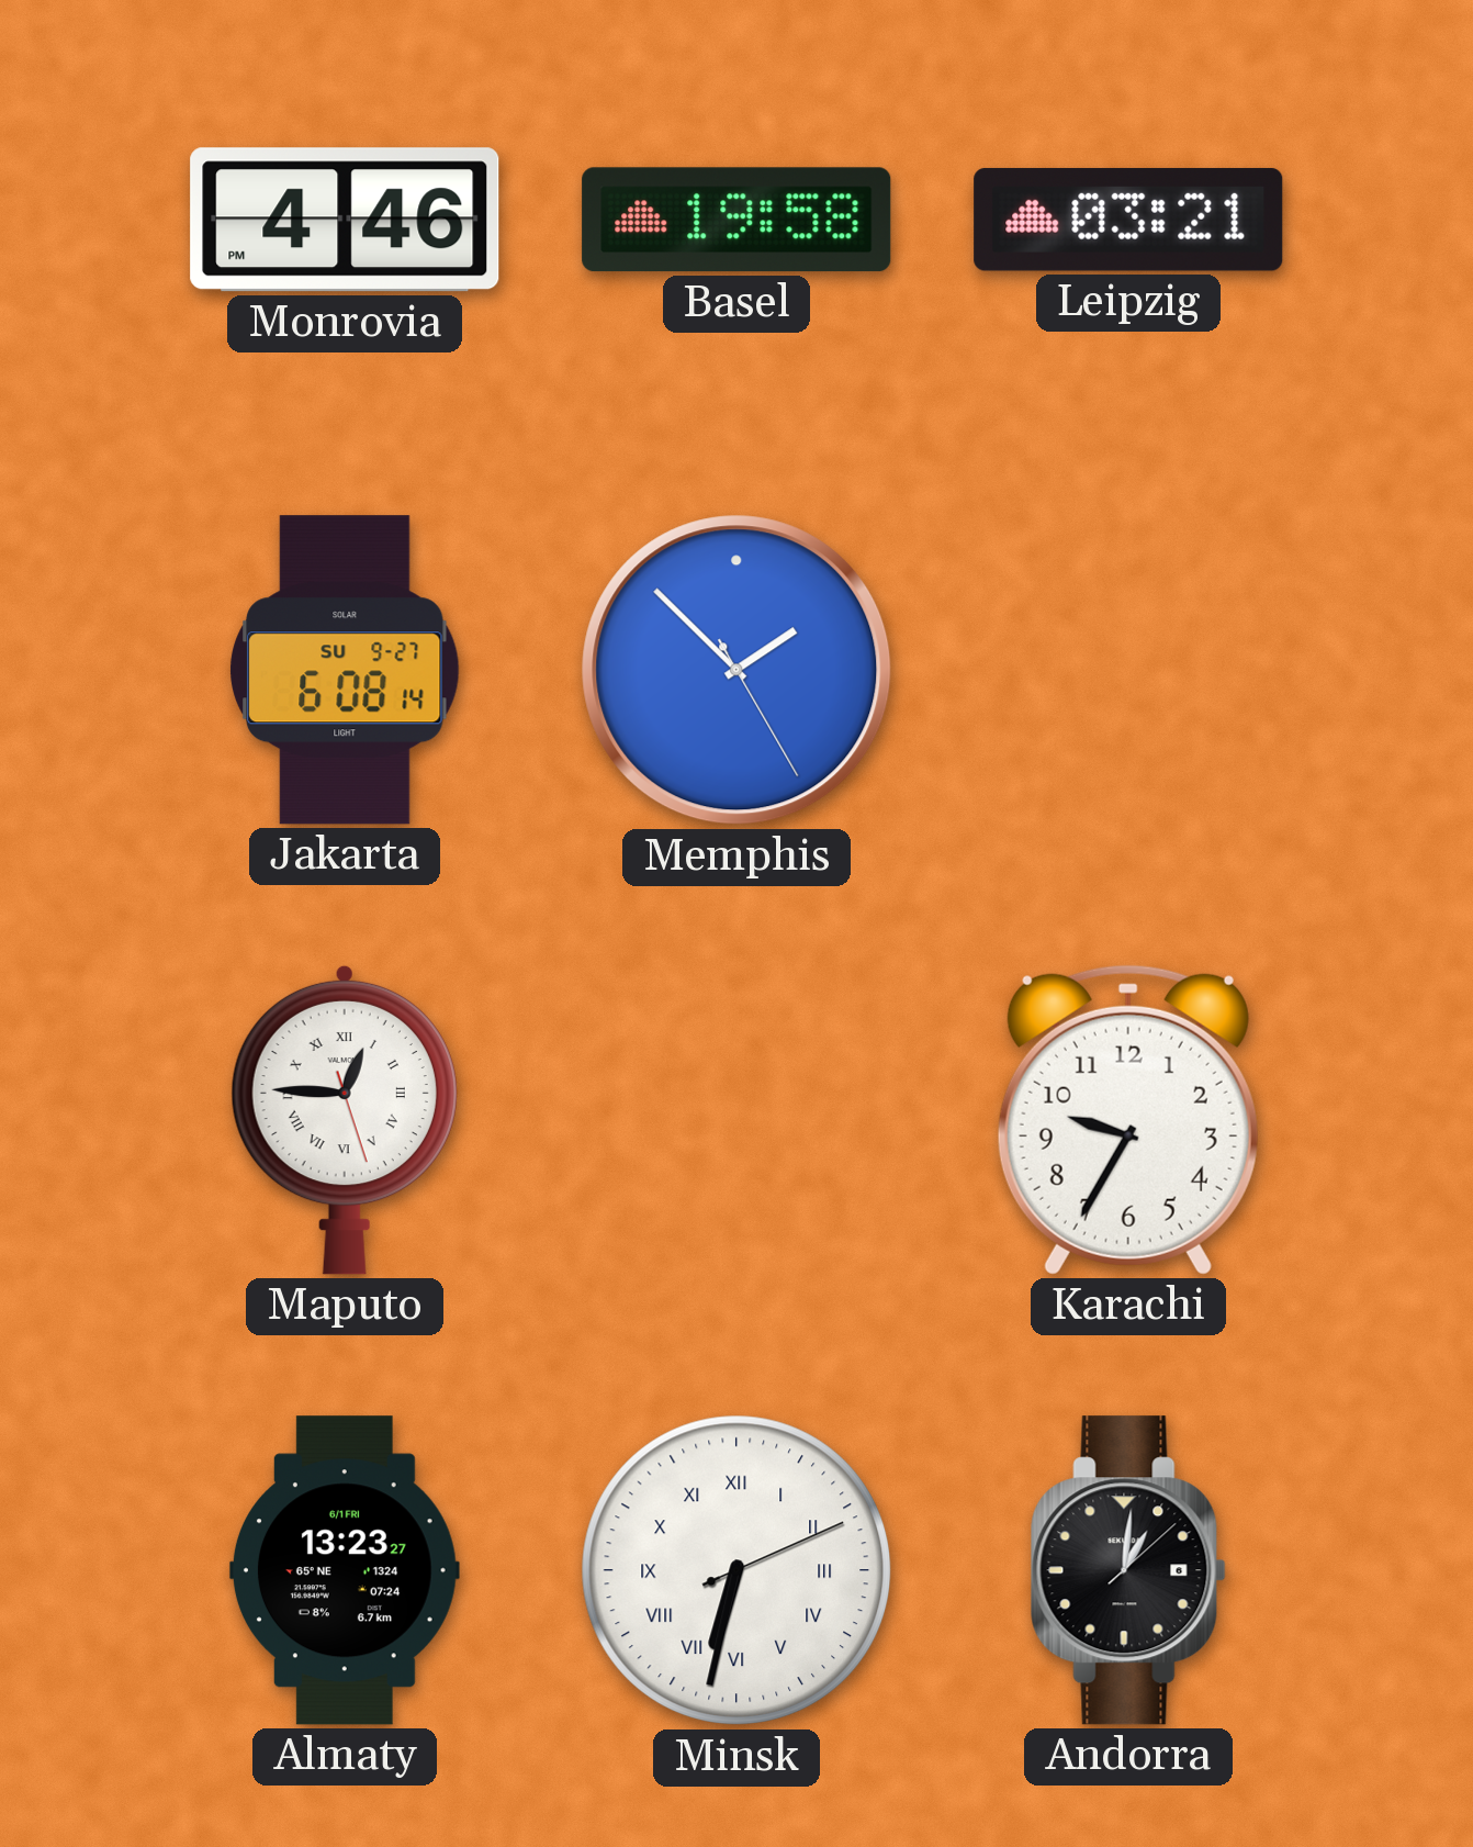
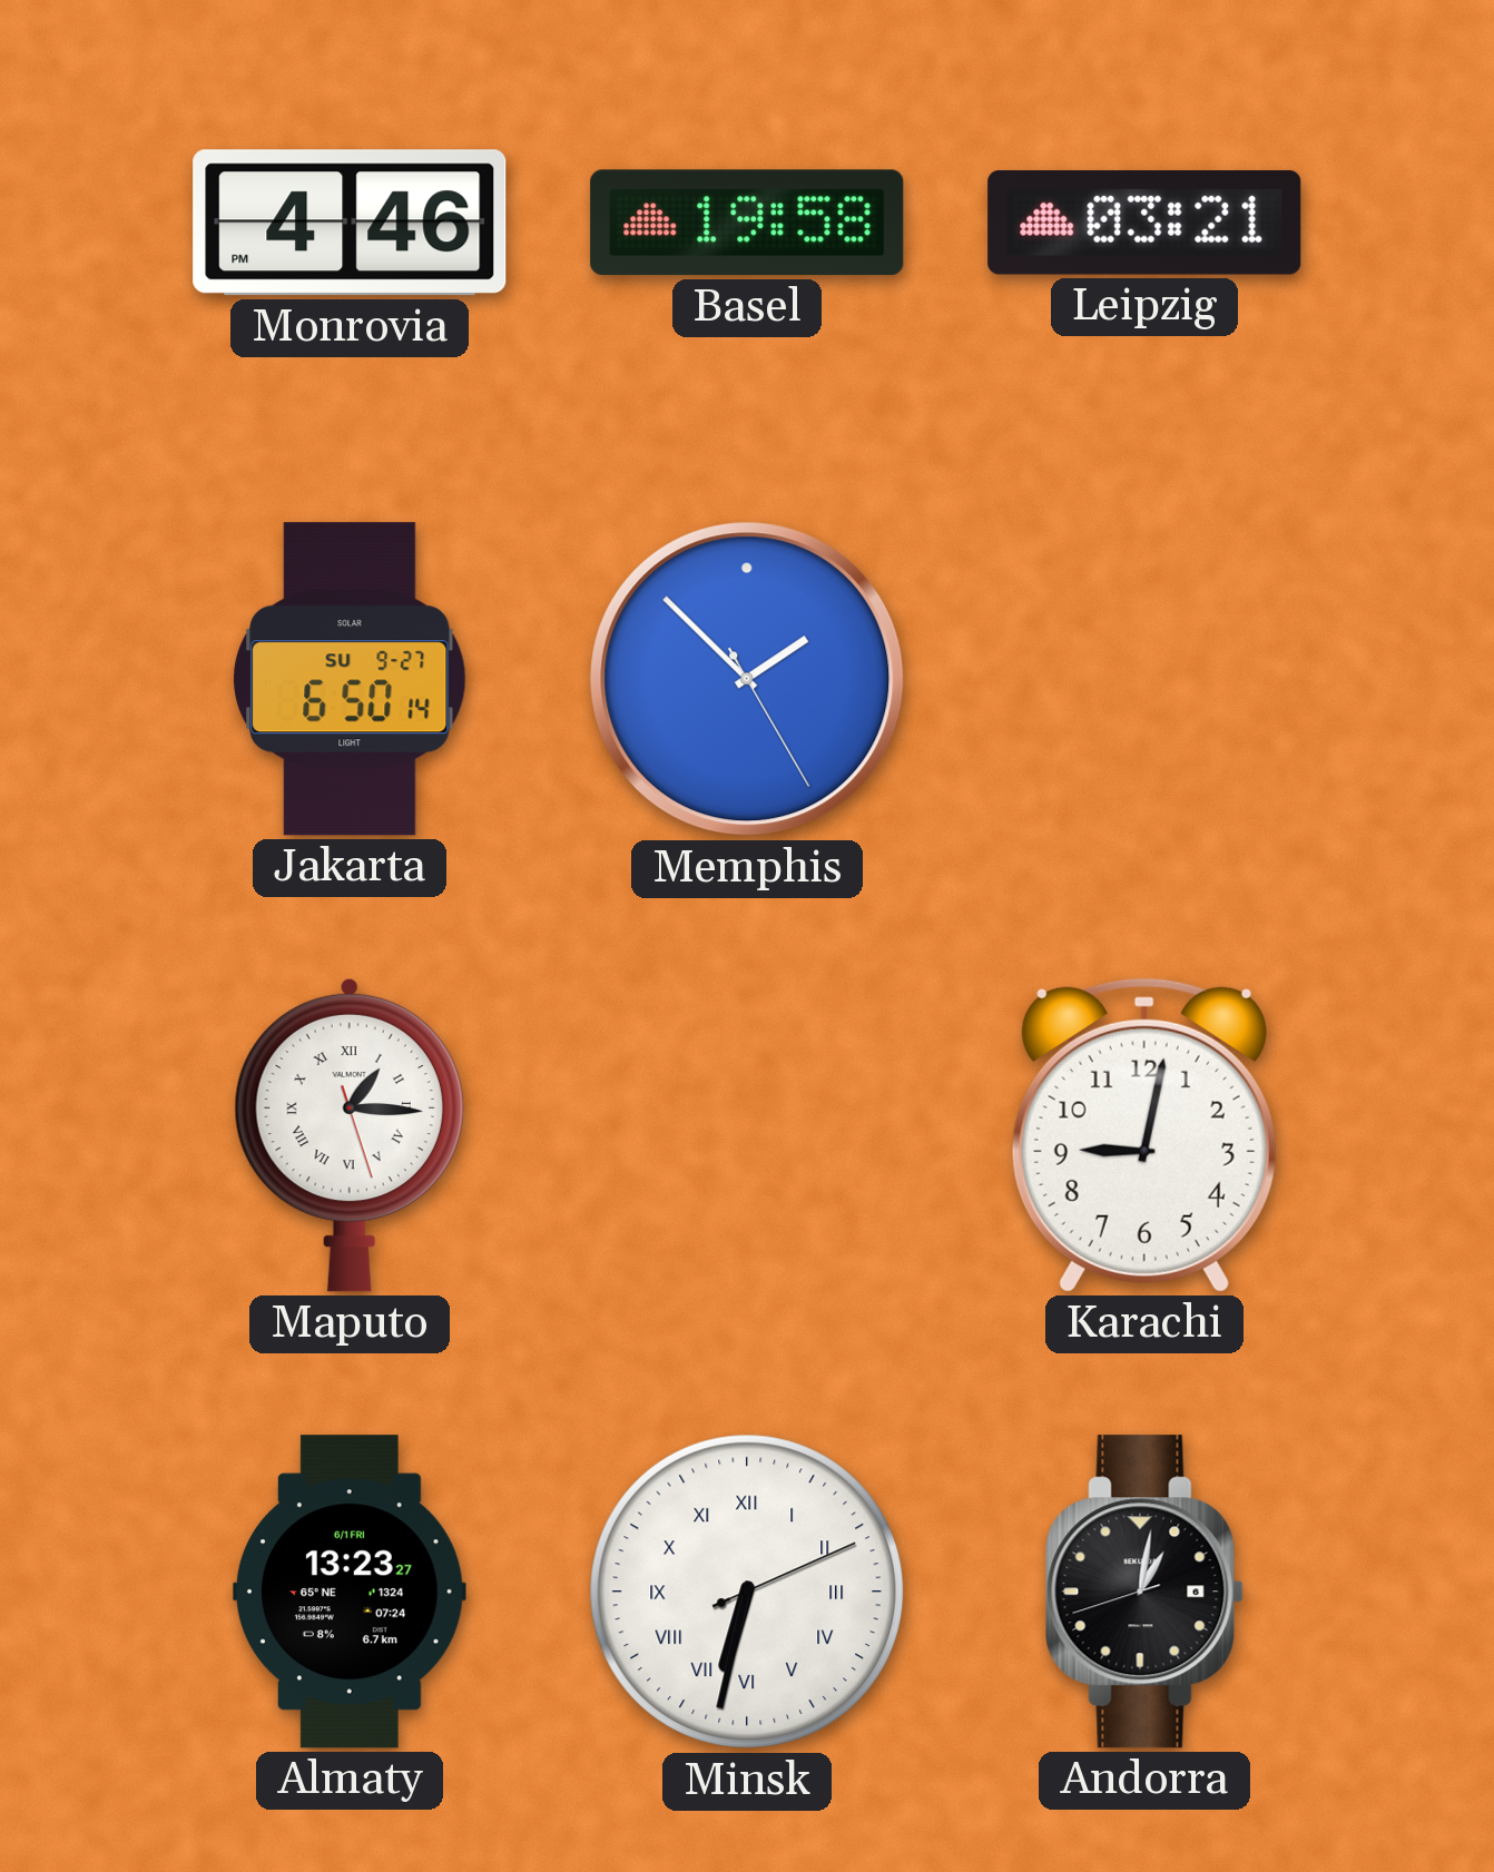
Jakarta: 6:08 -> 6:50 (350, 679)
Maputo: 12:45 -> 1:15 (350, 1135)
Karachi: 9:35 -> 9:02 (1144, 1135)
Andorra: 1:01:08 -> 1:01:42 (1144, 1592)
